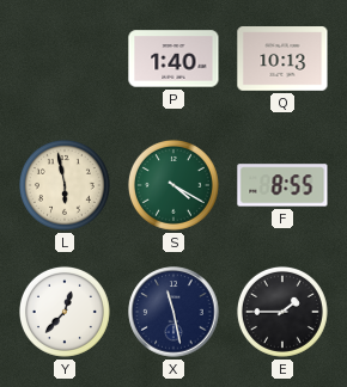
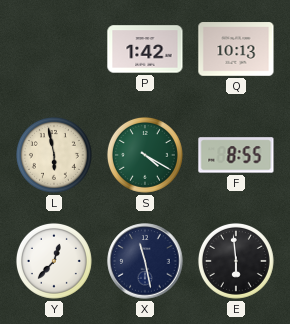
P: 1:40 -> 1:42 (145, 49)
E: 1:45 -> 5:59 (236, 261)
